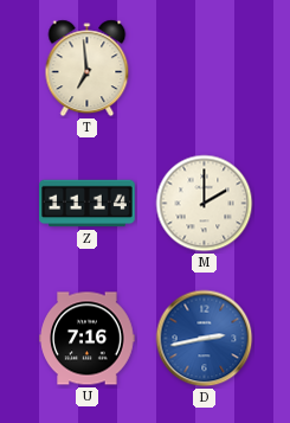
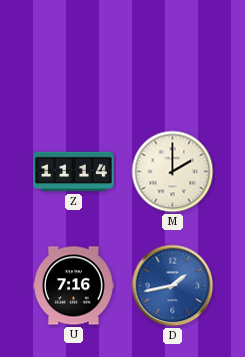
T: 6:59 -> none (88, 69)
D: 2:43 -> 1:43 (173, 286)
